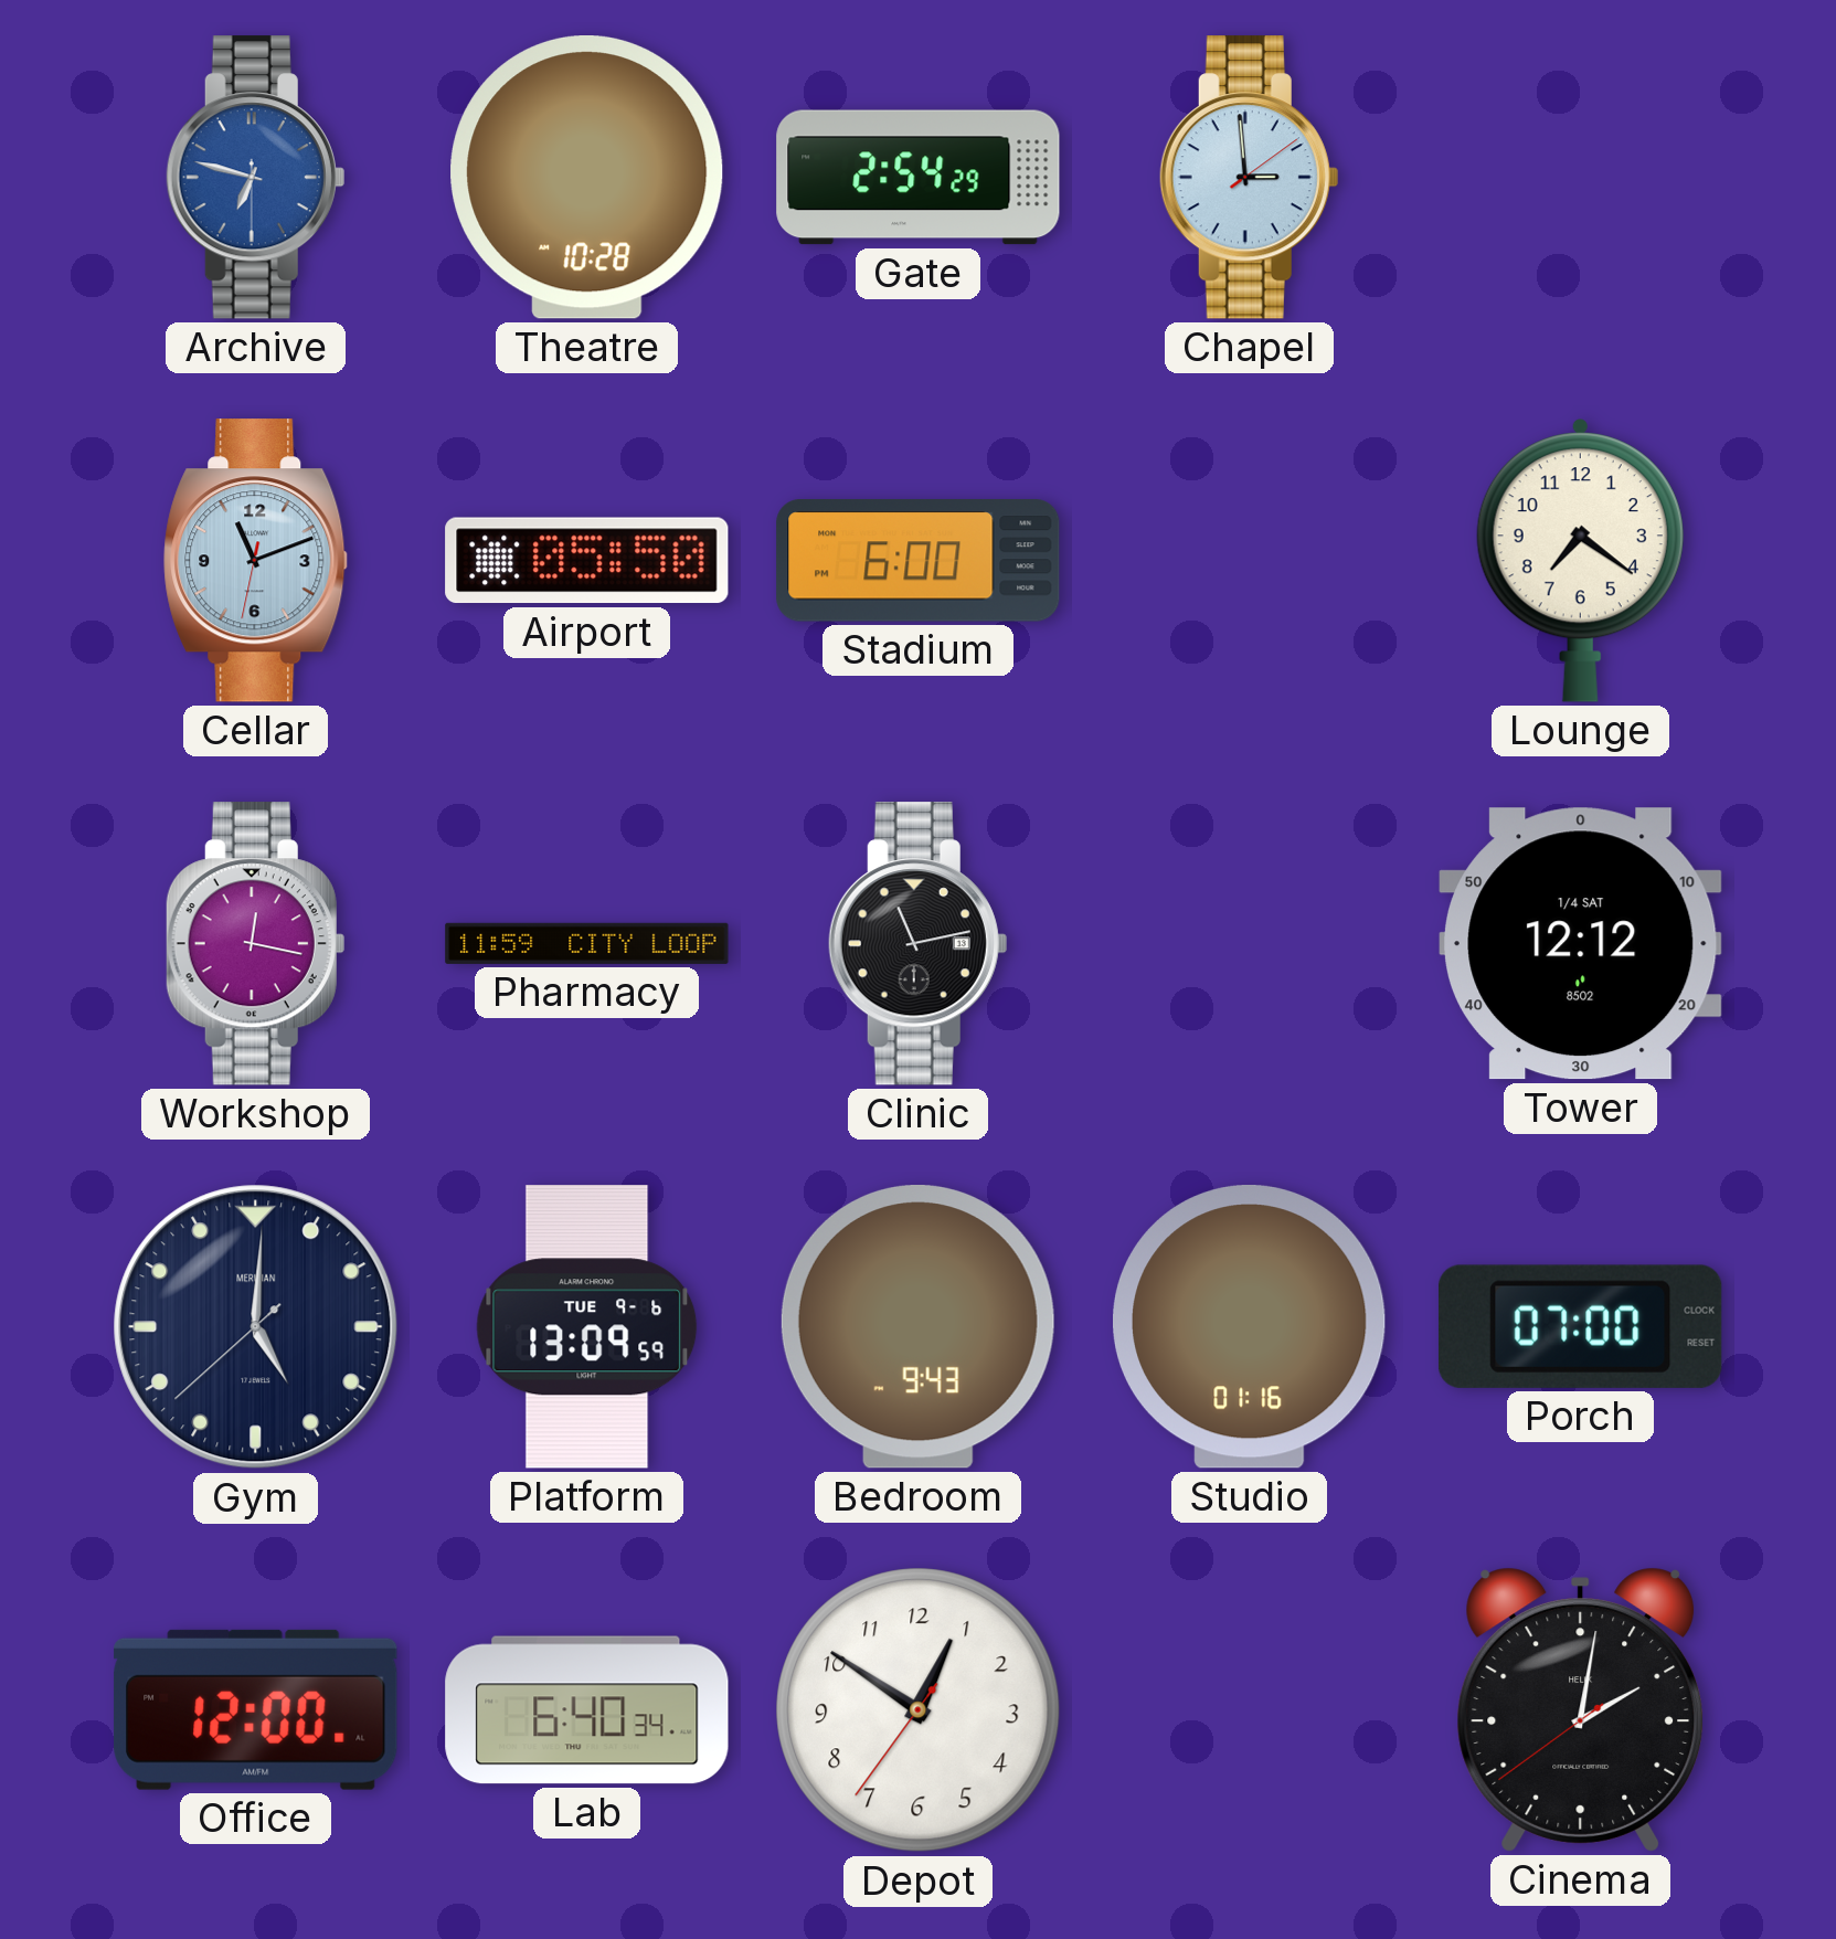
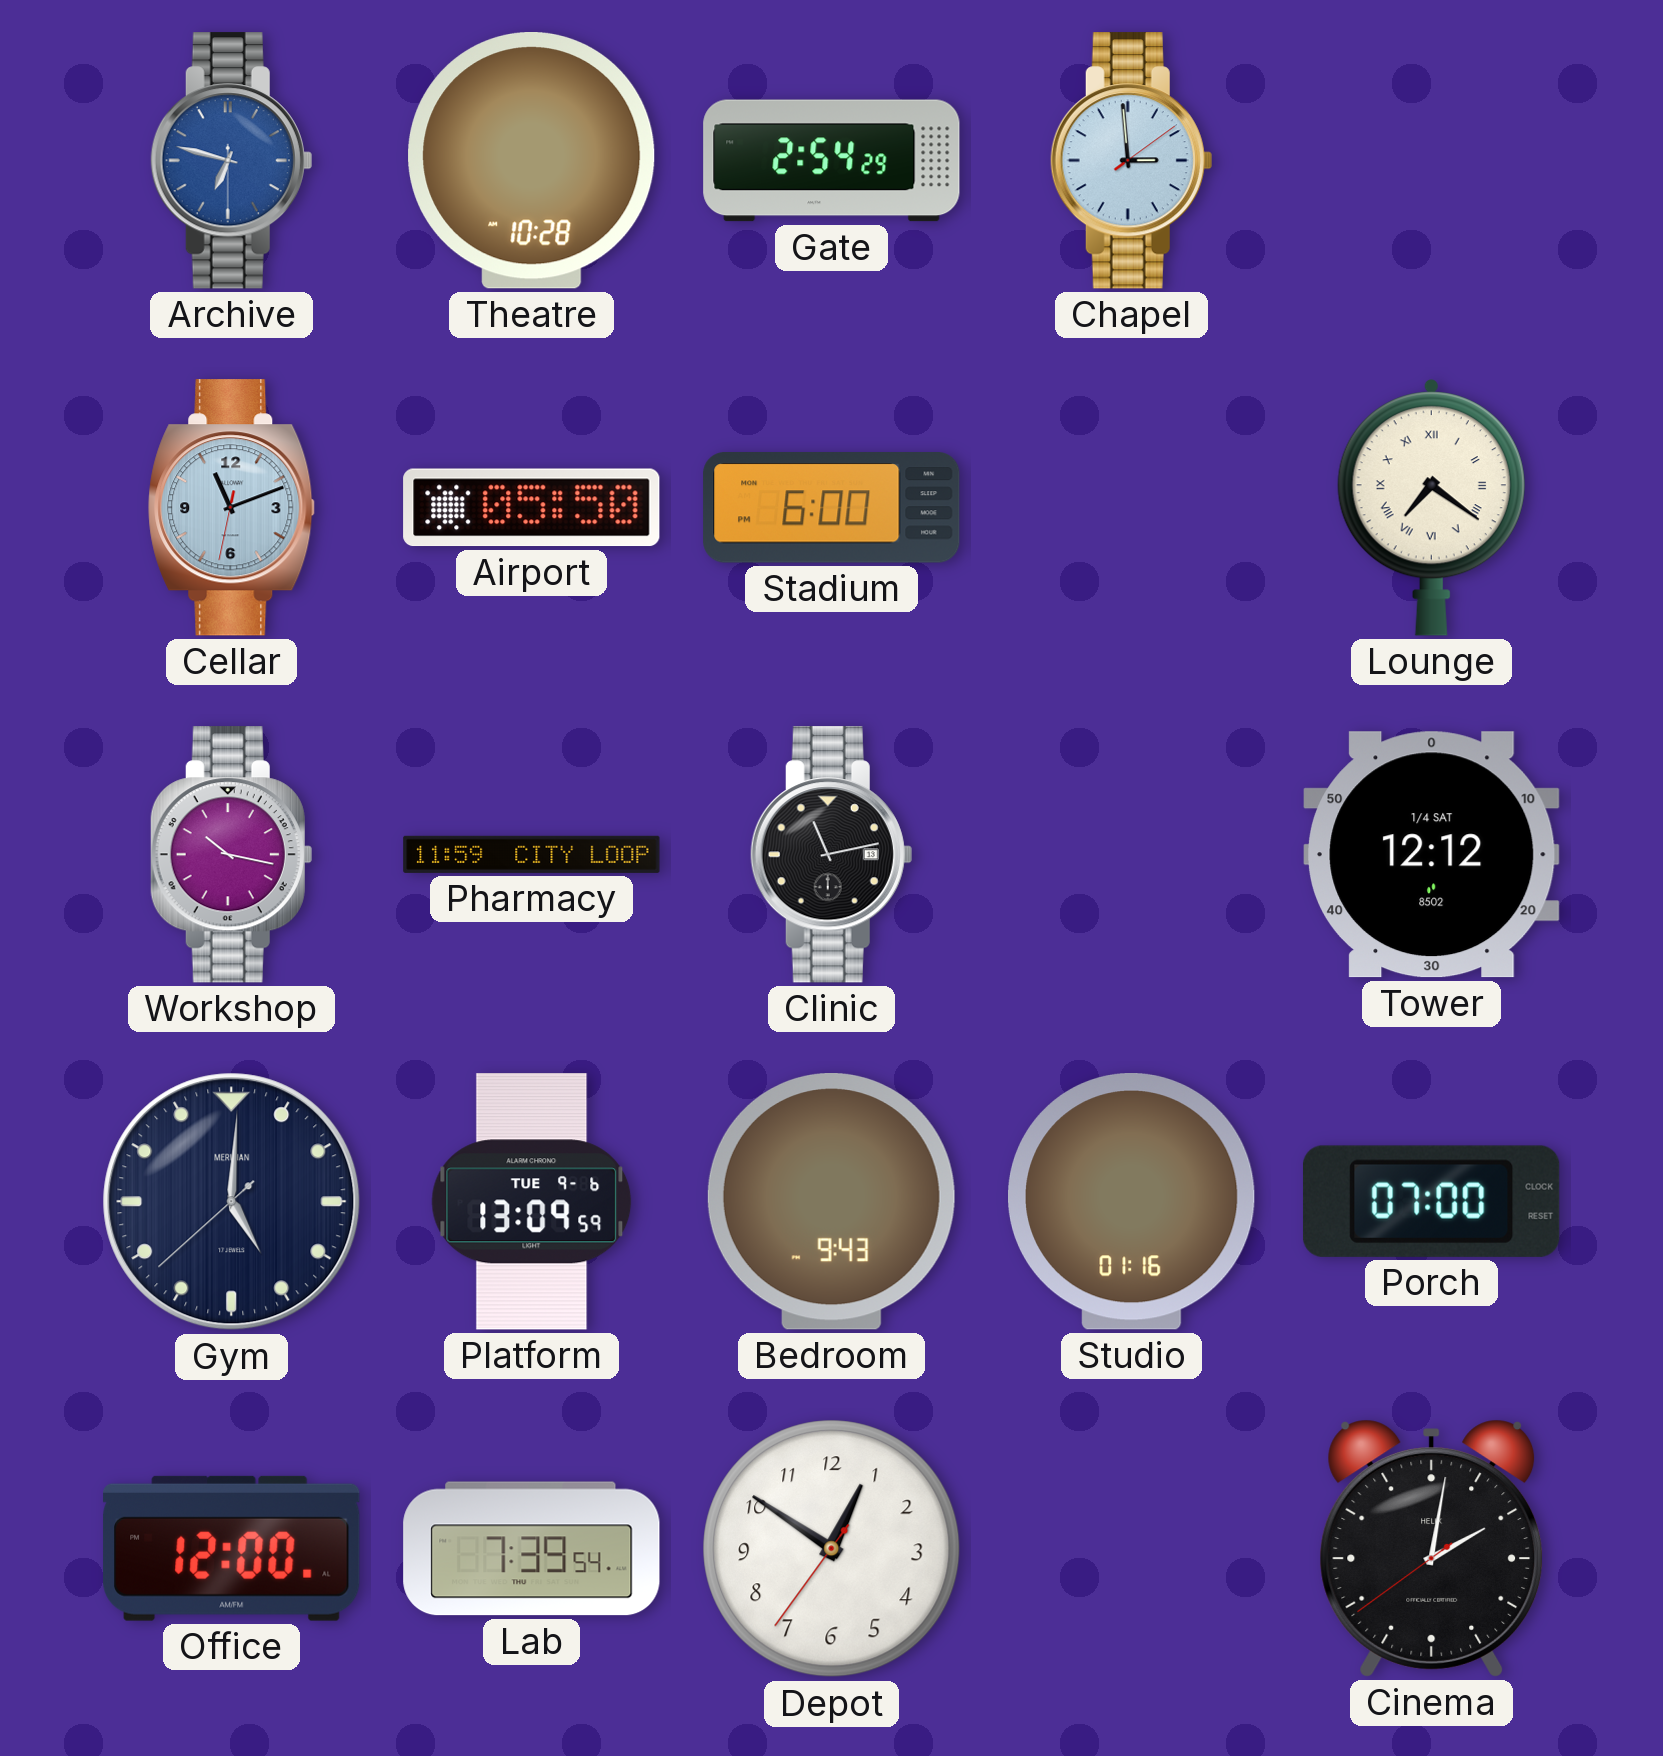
Lounge numerals: Arabic -> Roman (1431, 508)
Workshop: 12:17 -> 10:17 (231, 855)
Lab: 6:40 -> 7:39 (532, 1549)
